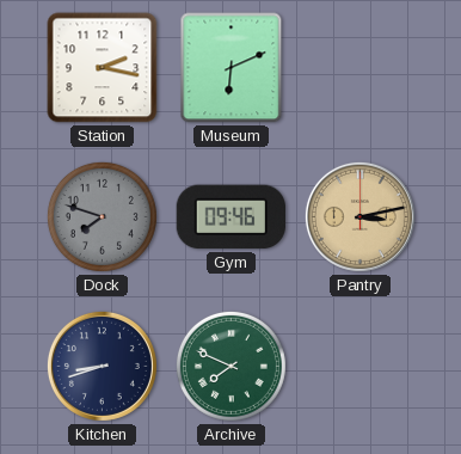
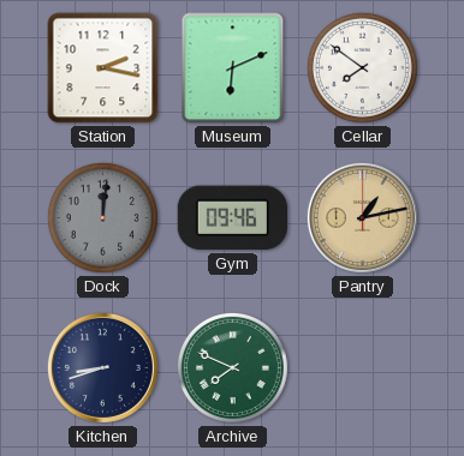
Cellar: none -> 7:51 (362, 67)
Dock: 7:48 -> 12:01 (102, 217)
Pantry: 3:13 -> 1:13 (362, 217)
